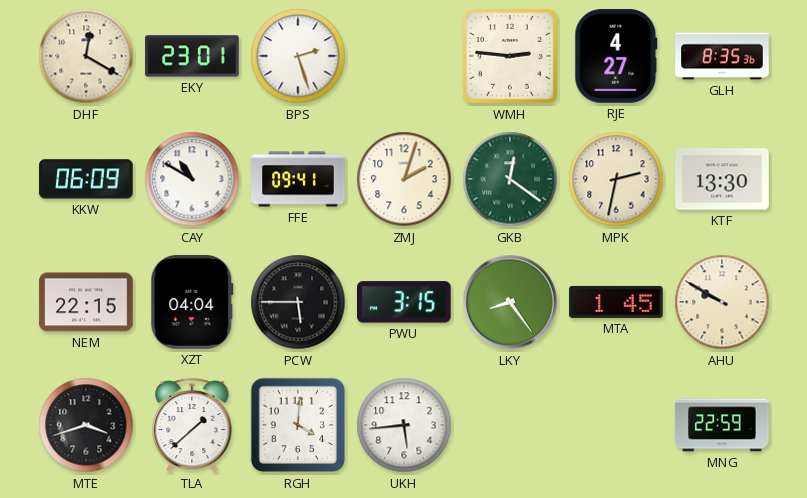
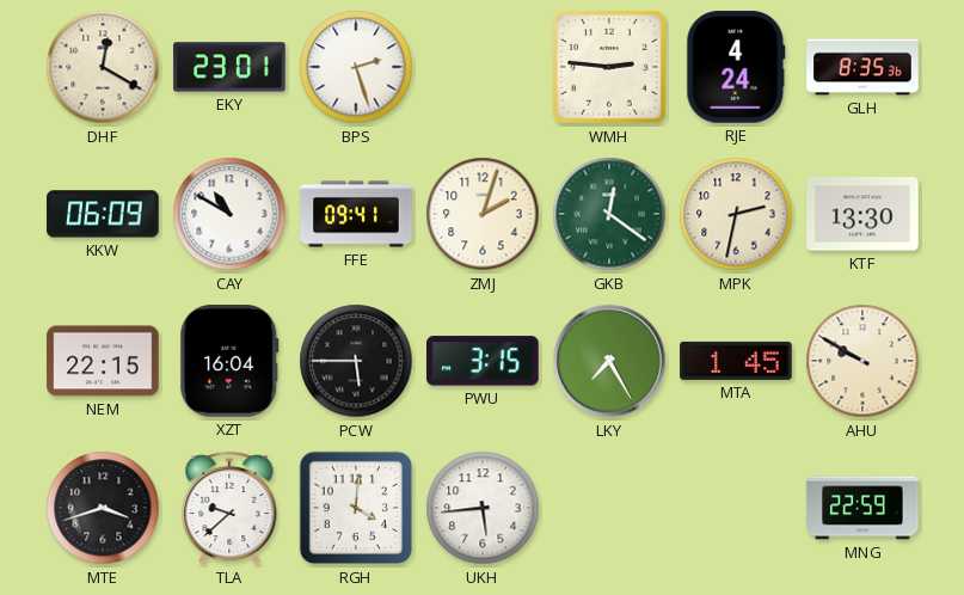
RJE: 4:27 -> 4:24 (736, 67)
XZT: 04:04 -> 16:04 (229, 361)
LKY: 8:24 -> 7:25 (609, 361)
TLA: 1:38 -> 9:38 (229, 508)
